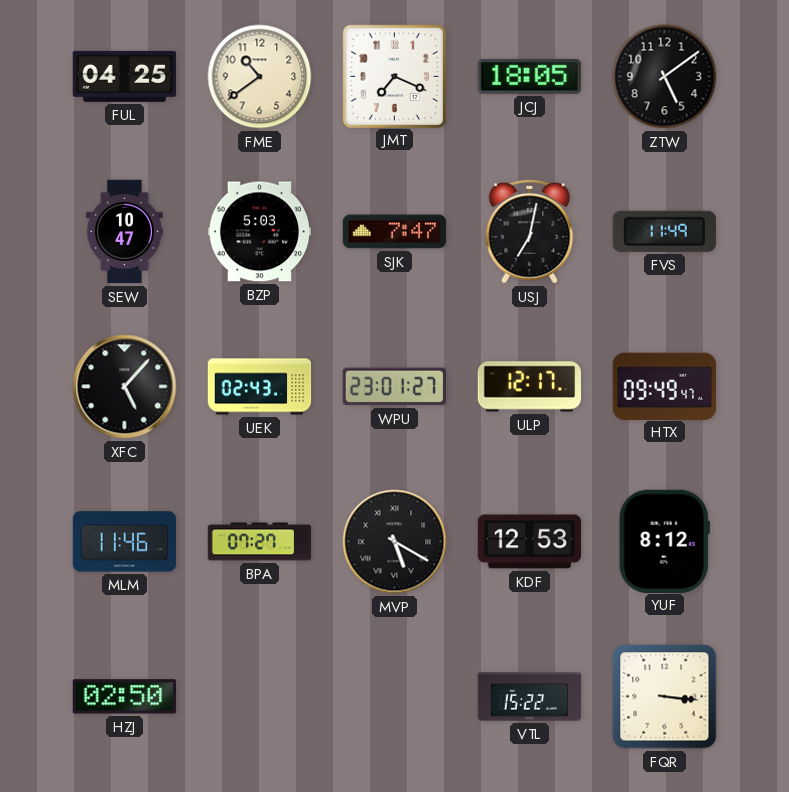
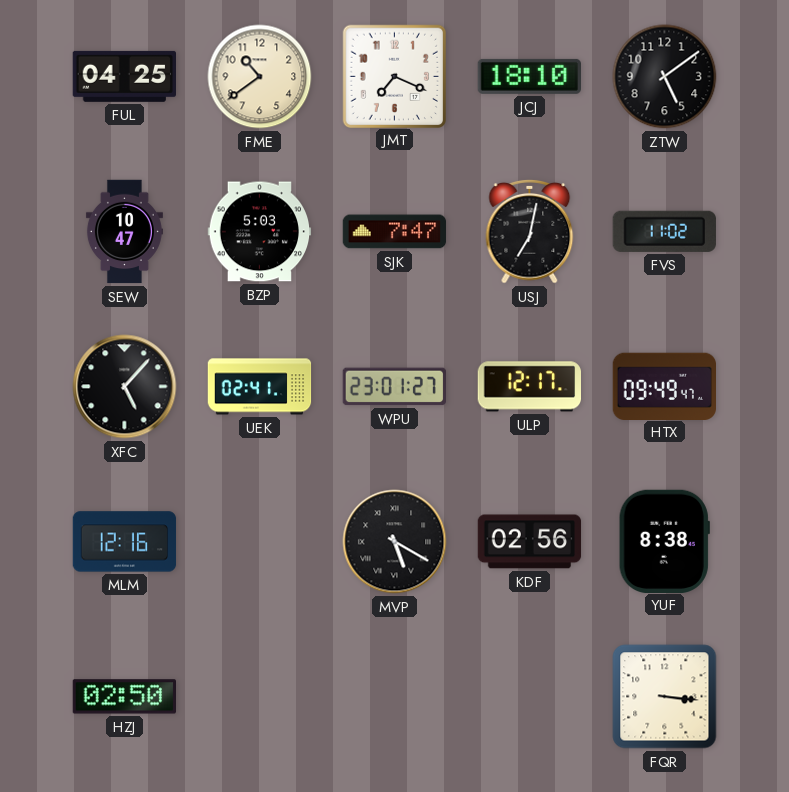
JCJ: 18:05 -> 18:10 (529, 76)
FVS: 11:49 -> 11:02 (664, 231)
UEK: 02:43 -> 02:41 (260, 387)
MLM: 11:46 -> 12:16 (125, 542)
BPA: 07:27 -> none (260, 542)
KDF: 12:53 -> 02:56 (530, 542)
YUF: 8:12 -> 8:38 (664, 541)
VTL: 15:22 -> none (530, 697)
